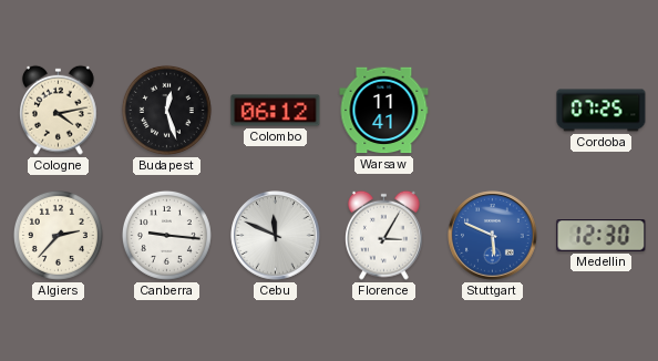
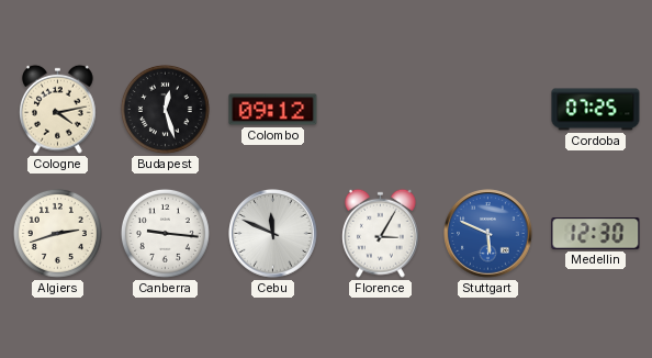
Colombo: 06:12 -> 09:12 (273, 110)
Warsaw: 11:41 -> none (384, 111)
Algiers: 2:37 -> 2:42 (57, 233)
